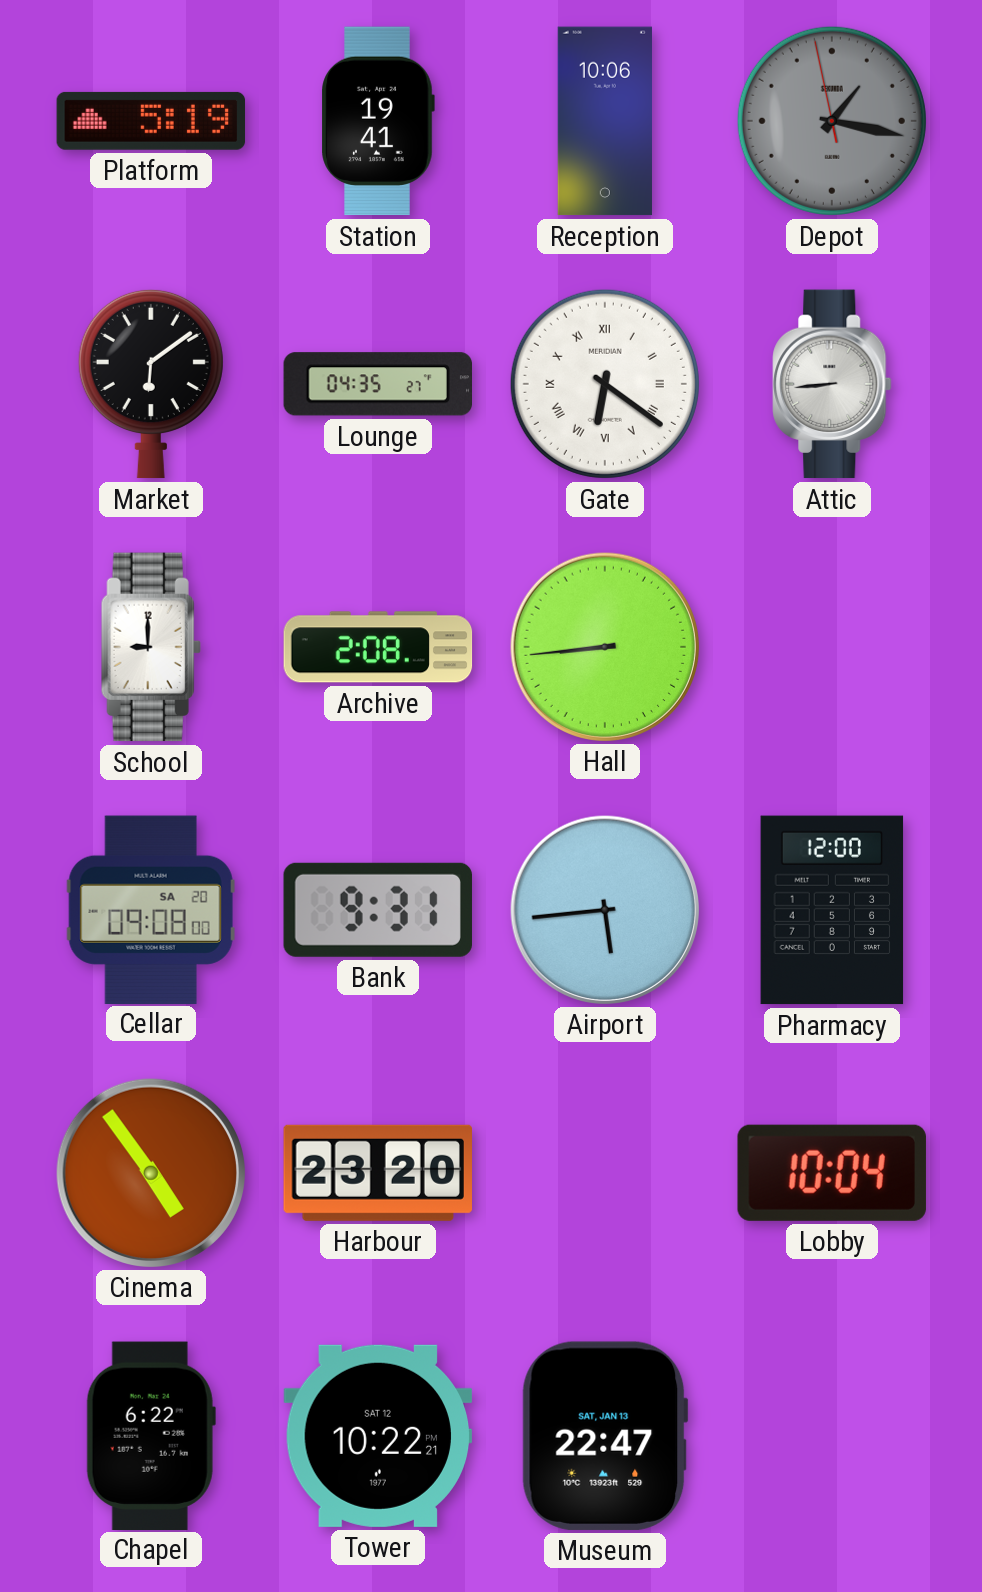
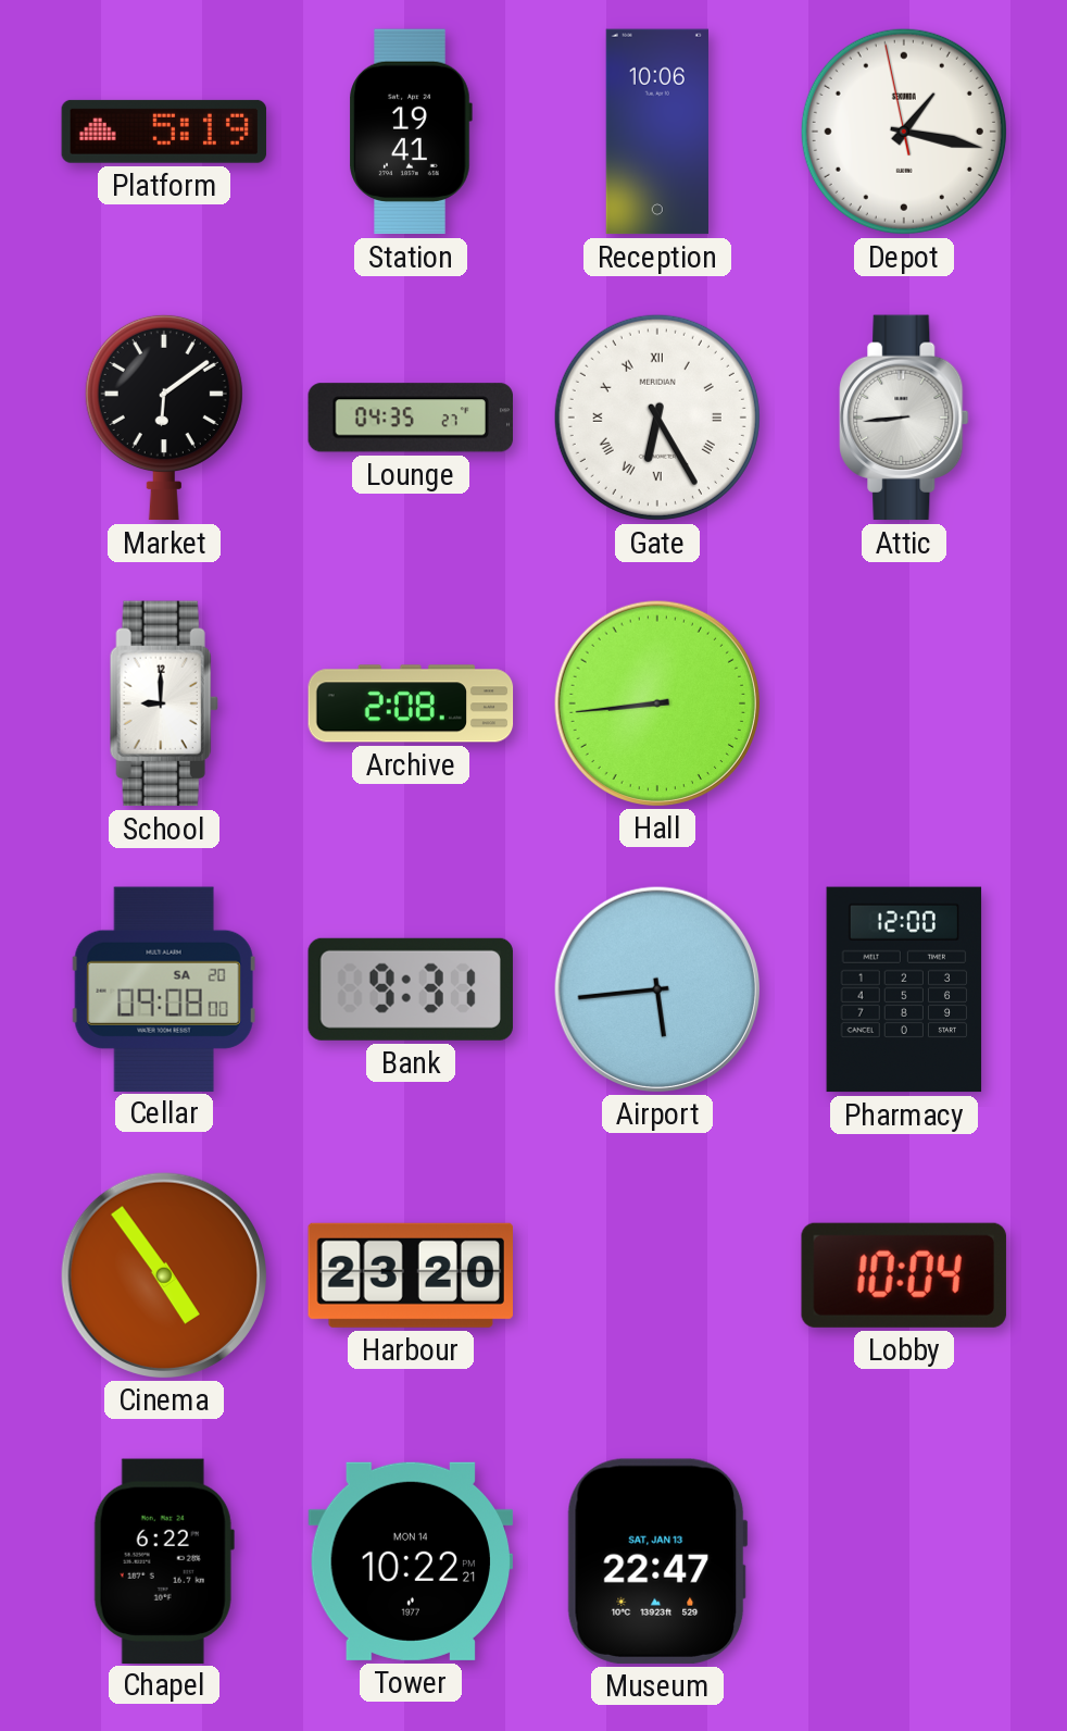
Depot dial: grey -> white (904, 132)
Gate: 6:21 -> 6:25 (657, 418)
Tower date: SAT 12 -> MON 14 (411, 1561)
